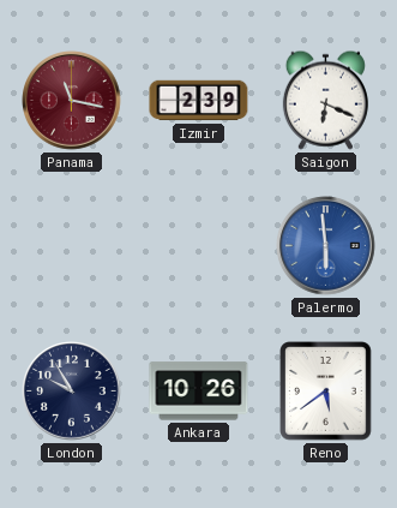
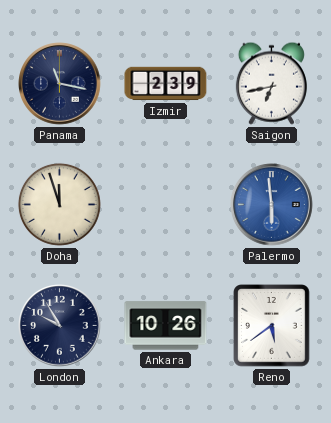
Panama dial: burgundy -> navy (60, 84)
Saigon: 6:19 -> 6:43 (271, 83)
Doha: none -> 11:57 (59, 204)
